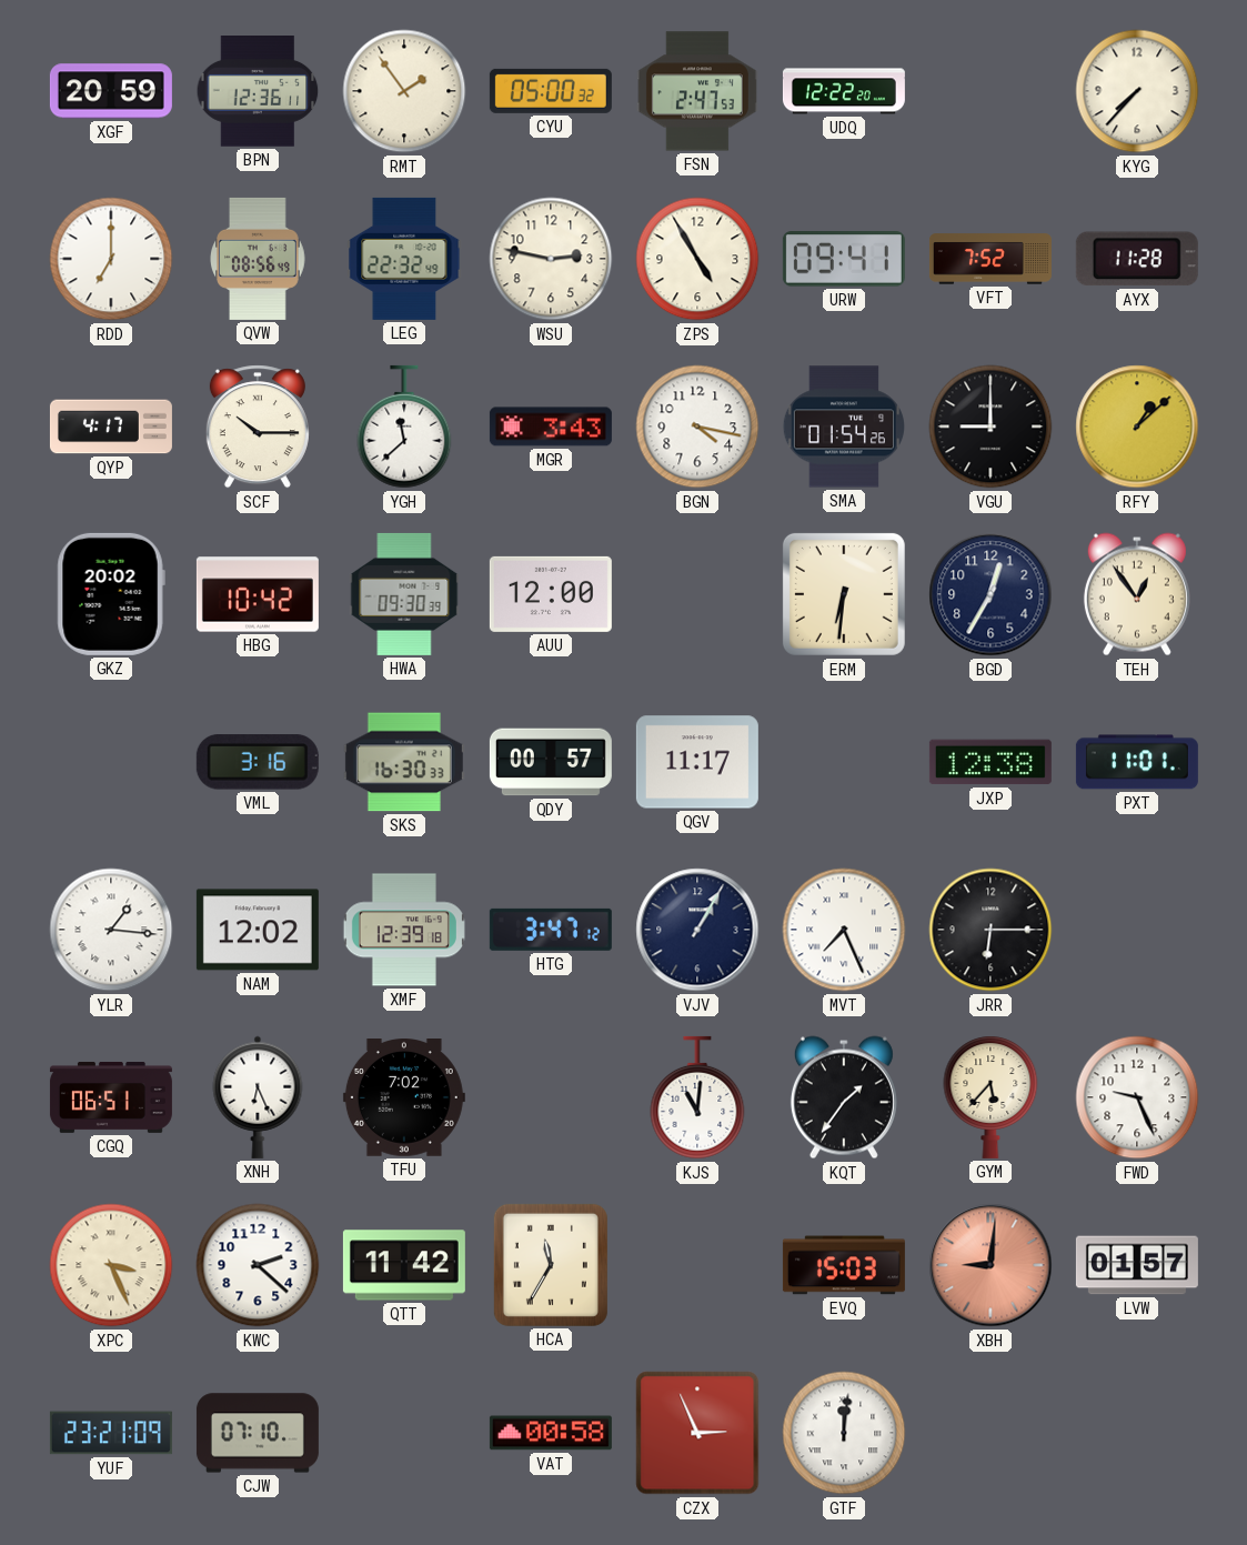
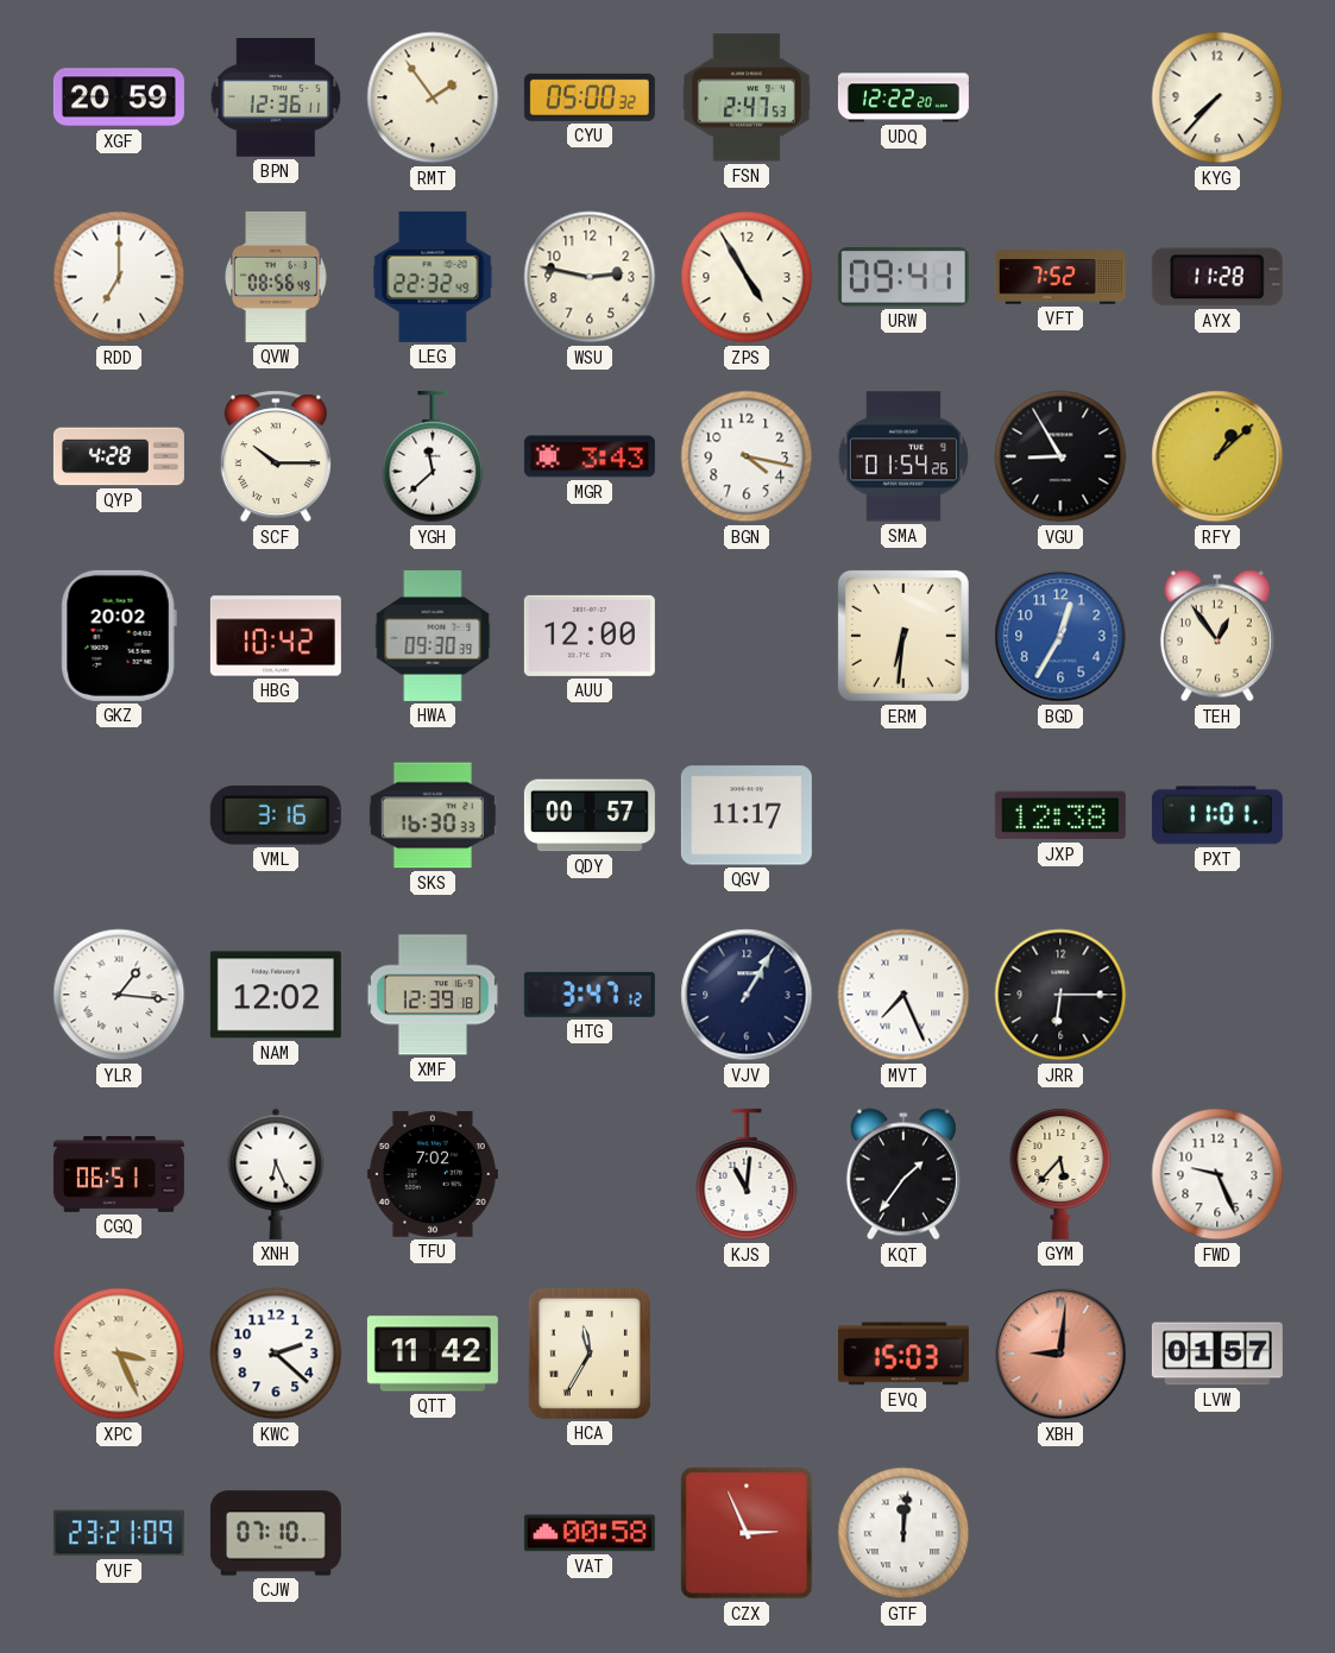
QYP: 4:17 -> 4:28 (119, 456)
VGU: 9:00 -> 8:55 (1060, 456)
BGD dial: navy -> blue (1060, 636)
